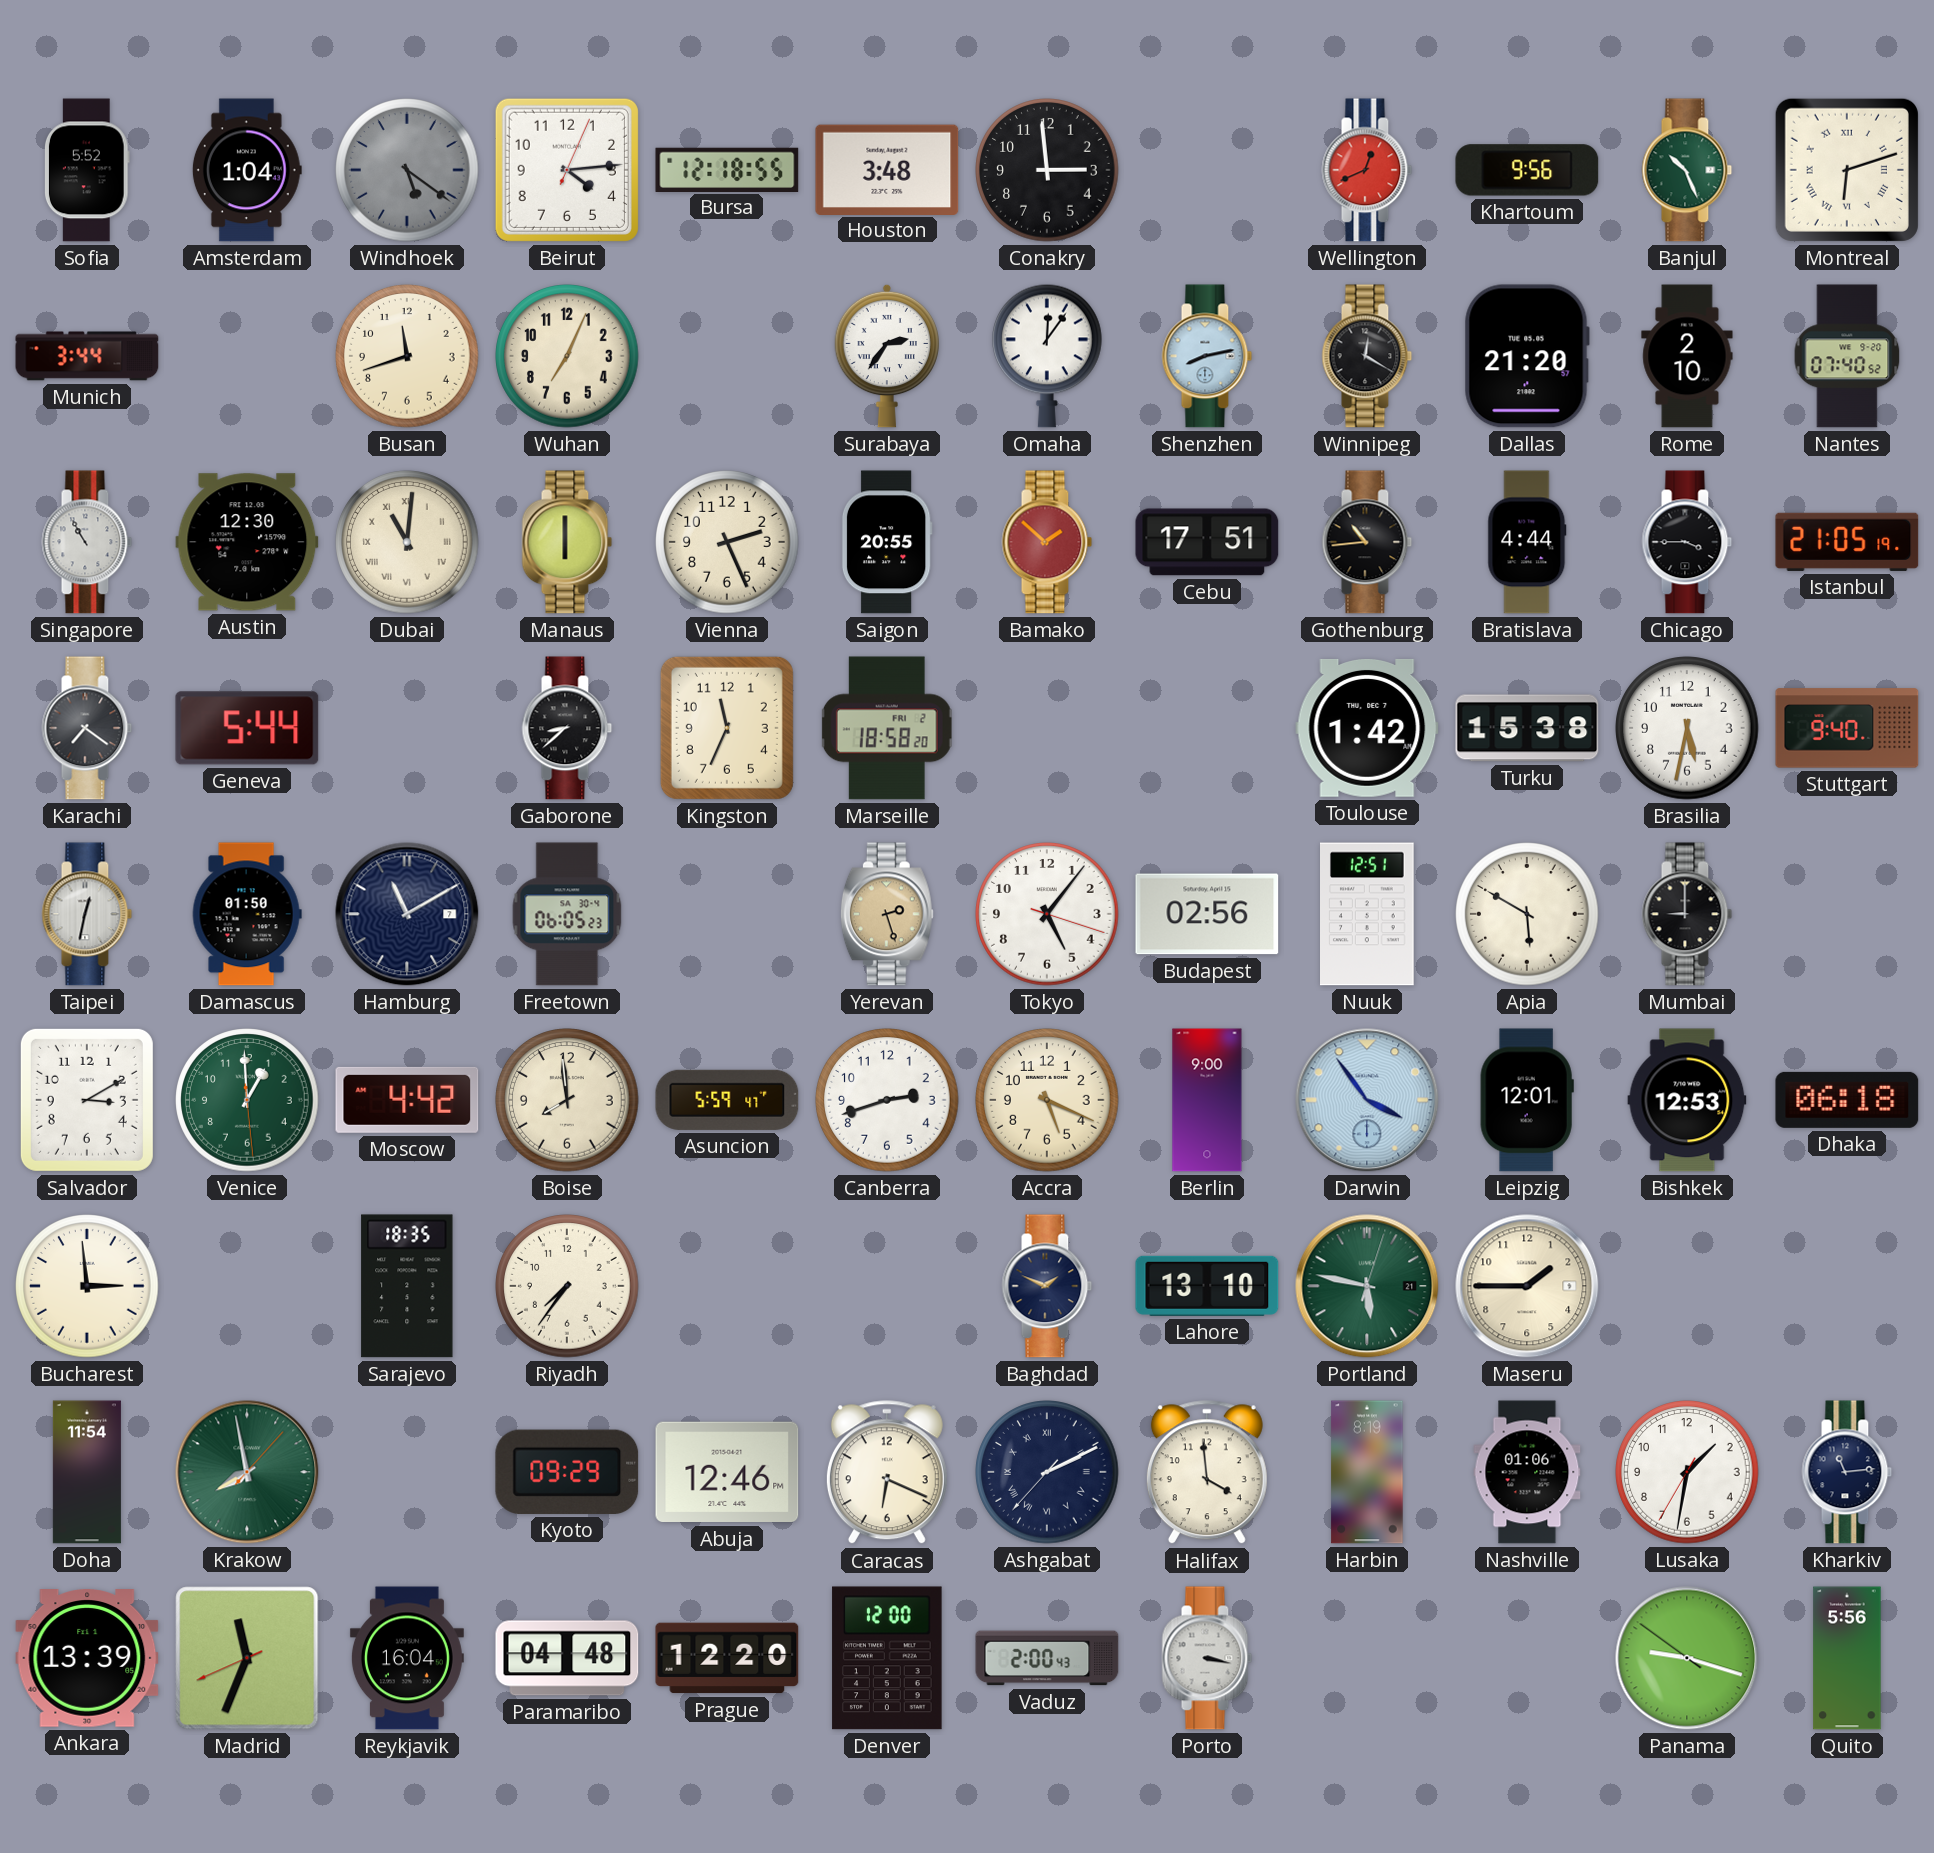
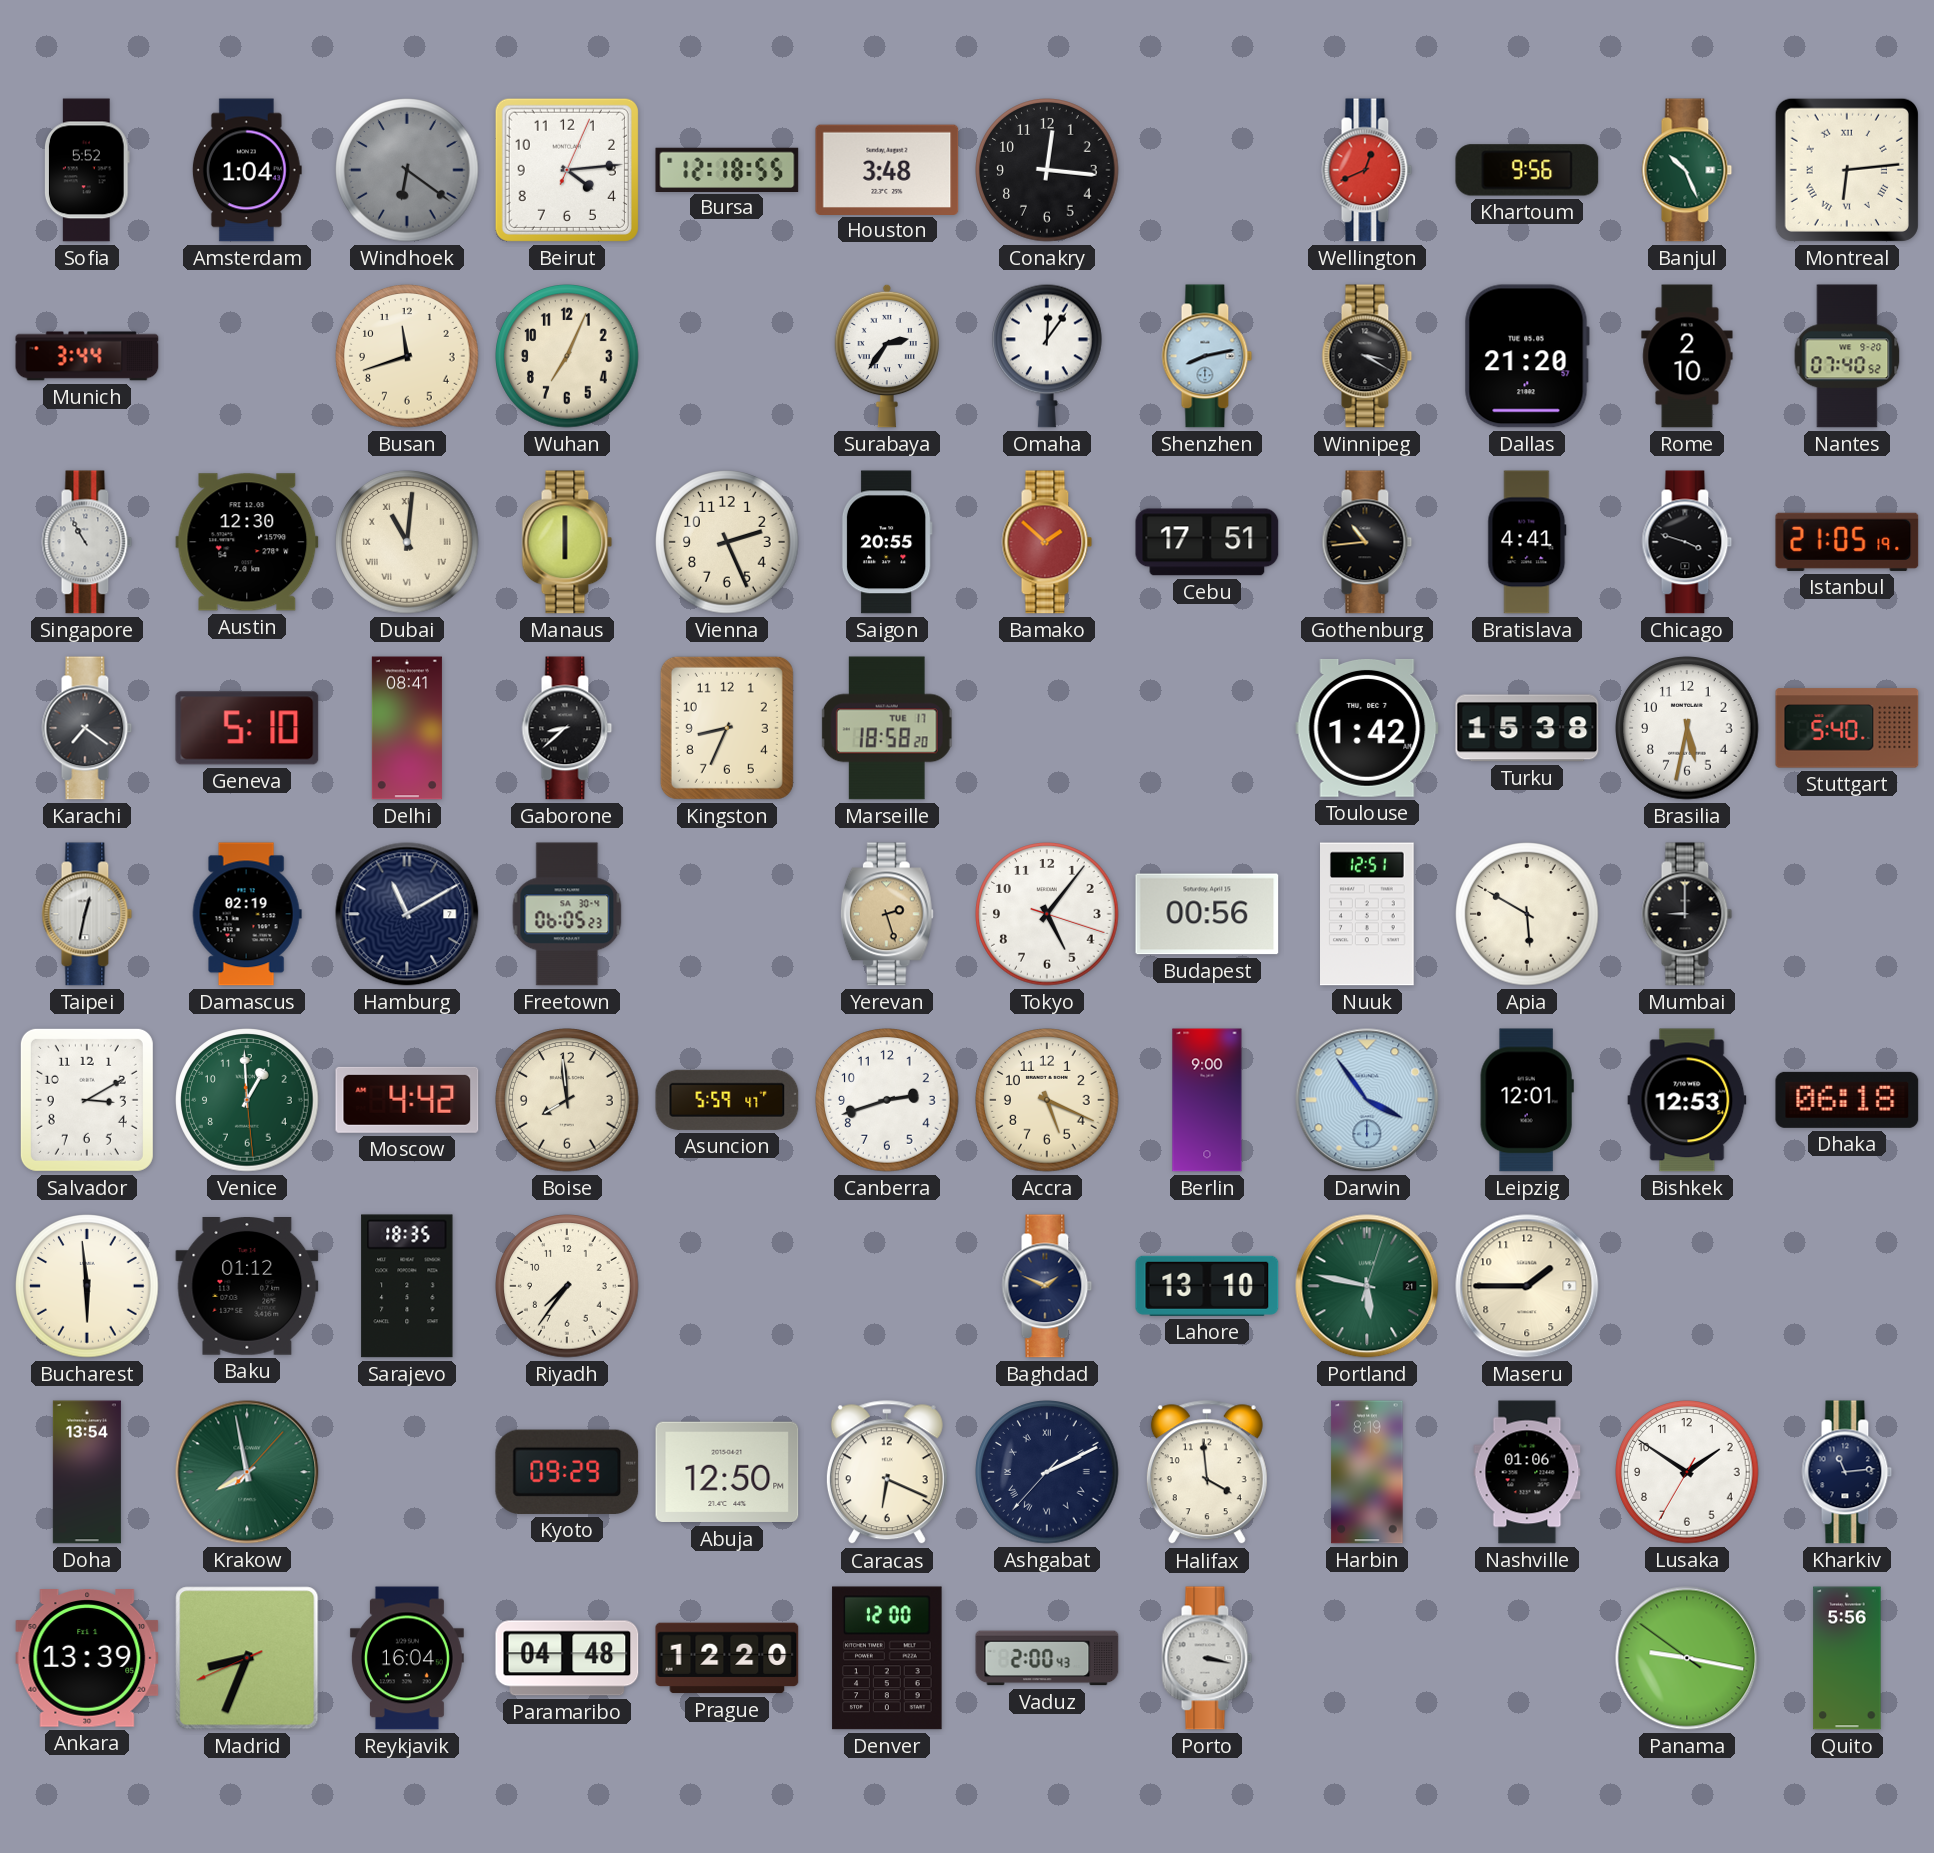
Windhoek: 5:21 -> 6:21 (407, 170)
Conakry: 2:59 -> 12:16 (1047, 170)
Montreal: 6:12 -> 6:14 (1847, 170)
Winnipeg: 12:20 -> 3:20 (1367, 356)
Bratislava: 4:44 -> 4:41 (1527, 542)
Chicago: 3:45 -> 3:48 (1687, 542)
Geneva: 5:44 -> 5:10 (247, 728)
Delhi: none -> 08:41 (407, 728)
Kingston: 11:34 -> 8:34 (727, 728)
Marseille date: FRI 2 -> TUE 17 (887, 728)
Stuttgart: 9:40 -> 5:40 (1847, 728)
Damascus: 01:50 -> 02:19 (247, 914)
Budapest: 02:56 -> 00:56 (1207, 914)
Bucharest: 2:59 -> 5:59 (87, 1286)
Baku: none -> 01:12 (247, 1287)
Doha: 11:54 -> 13:54 (87, 1472)
Abuja: 12:46 -> 12:50 (727, 1472)
Lusaka: 1:31 -> 1:50 (1687, 1472)
Madrid: 11:33 -> 8:33 (247, 1658)
Panama: 9:17 -> 9:16 (1687, 1658)
